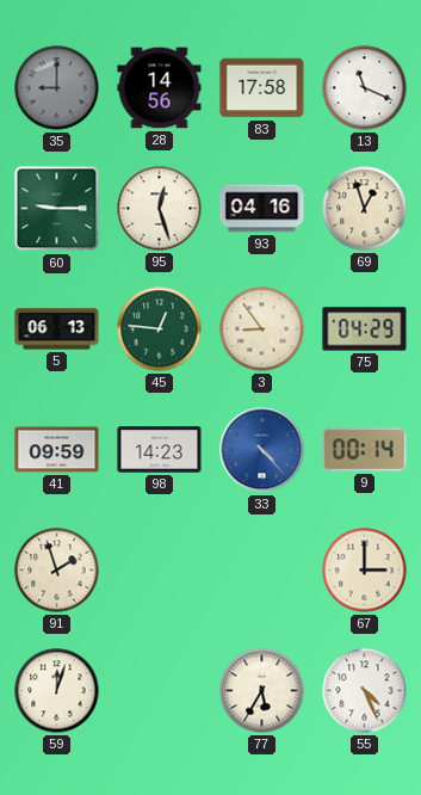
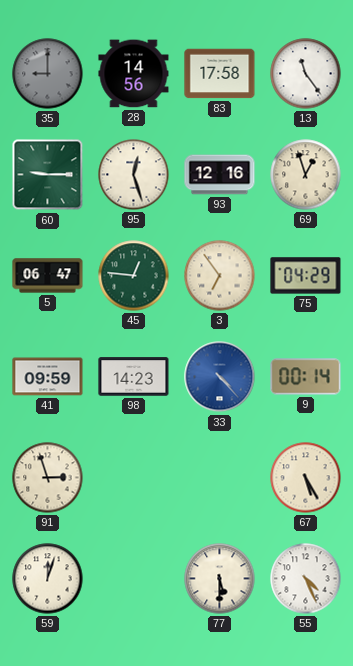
13: 11:19 -> 11:24 (306, 74)
93: 04:16 -> 12:16 (220, 175)
5: 06:13 -> 06:47 (48, 276)
3: 8:54 -> 6:54 (220, 276)
91: 1:57 -> 2:57 (48, 478)
67: 3:00 -> 5:25 (306, 478)
77: 5:35 -> 5:30 (220, 579)
